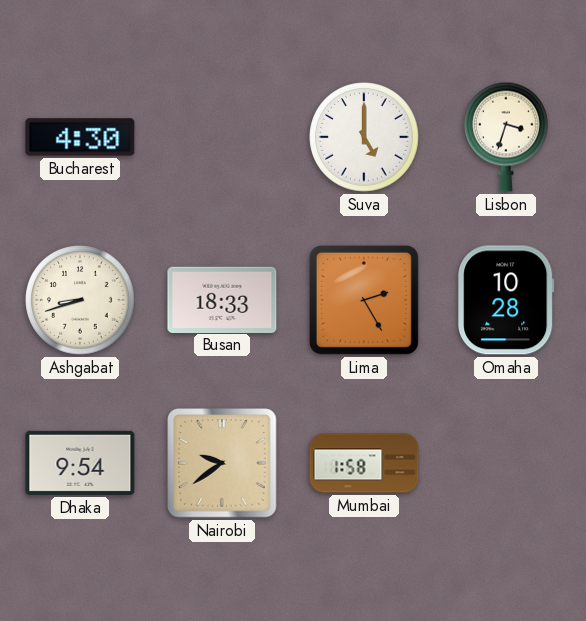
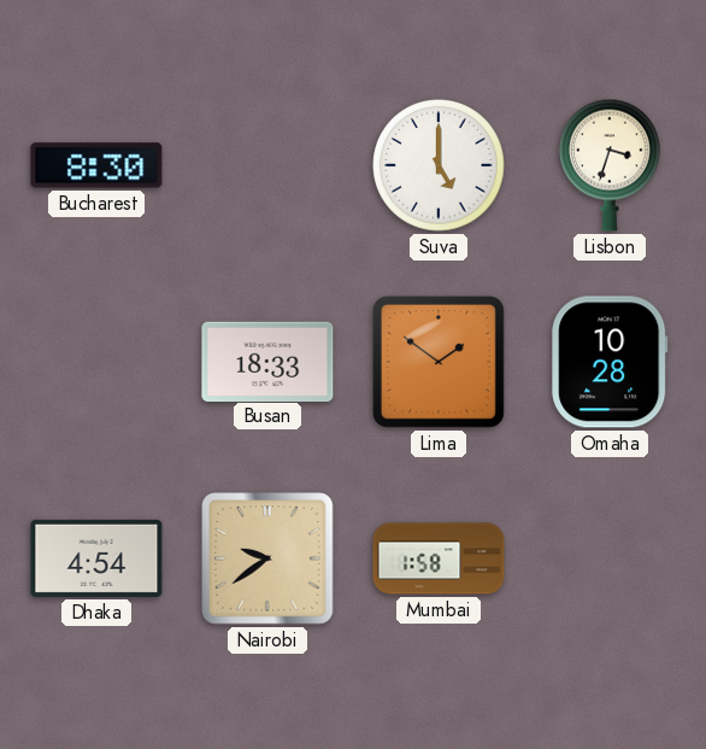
Bucharest: 4:30 -> 8:30 (96, 165)
Ashgabat: 8:42 -> none (80, 300)
Lima: 2:25 -> 1:51 (439, 362)
Dhaka: 9:54 -> 4:54 (96, 558)
